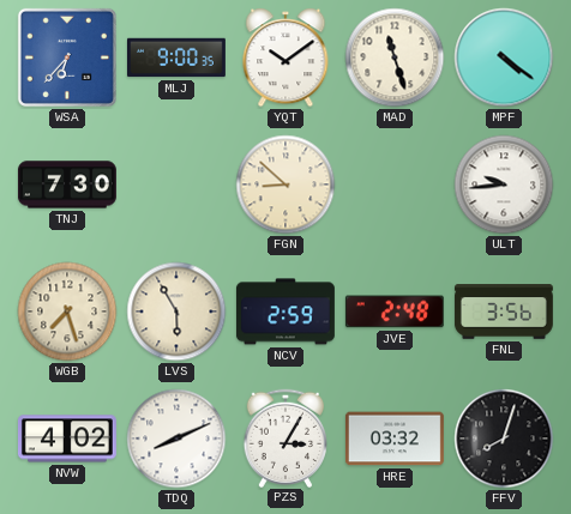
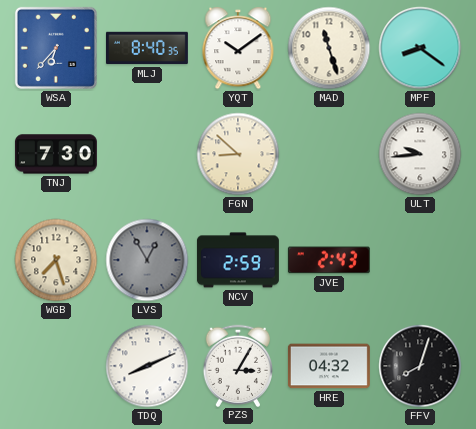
MLJ: 9:00 -> 8:40 (147, 48)
MPF: 4:21 -> 8:21 (420, 48)
LVS: 5:55 -> 12:55 (147, 260)
LVS dial: cream -> grey (147, 260)
JVE: 2:48 -> 2:43 (329, 260)
FNL: 3:56 -> none (504, 312)
NVW: 4:02 -> none (67, 439)
HRE: 03:32 -> 04:32 (329, 366)
